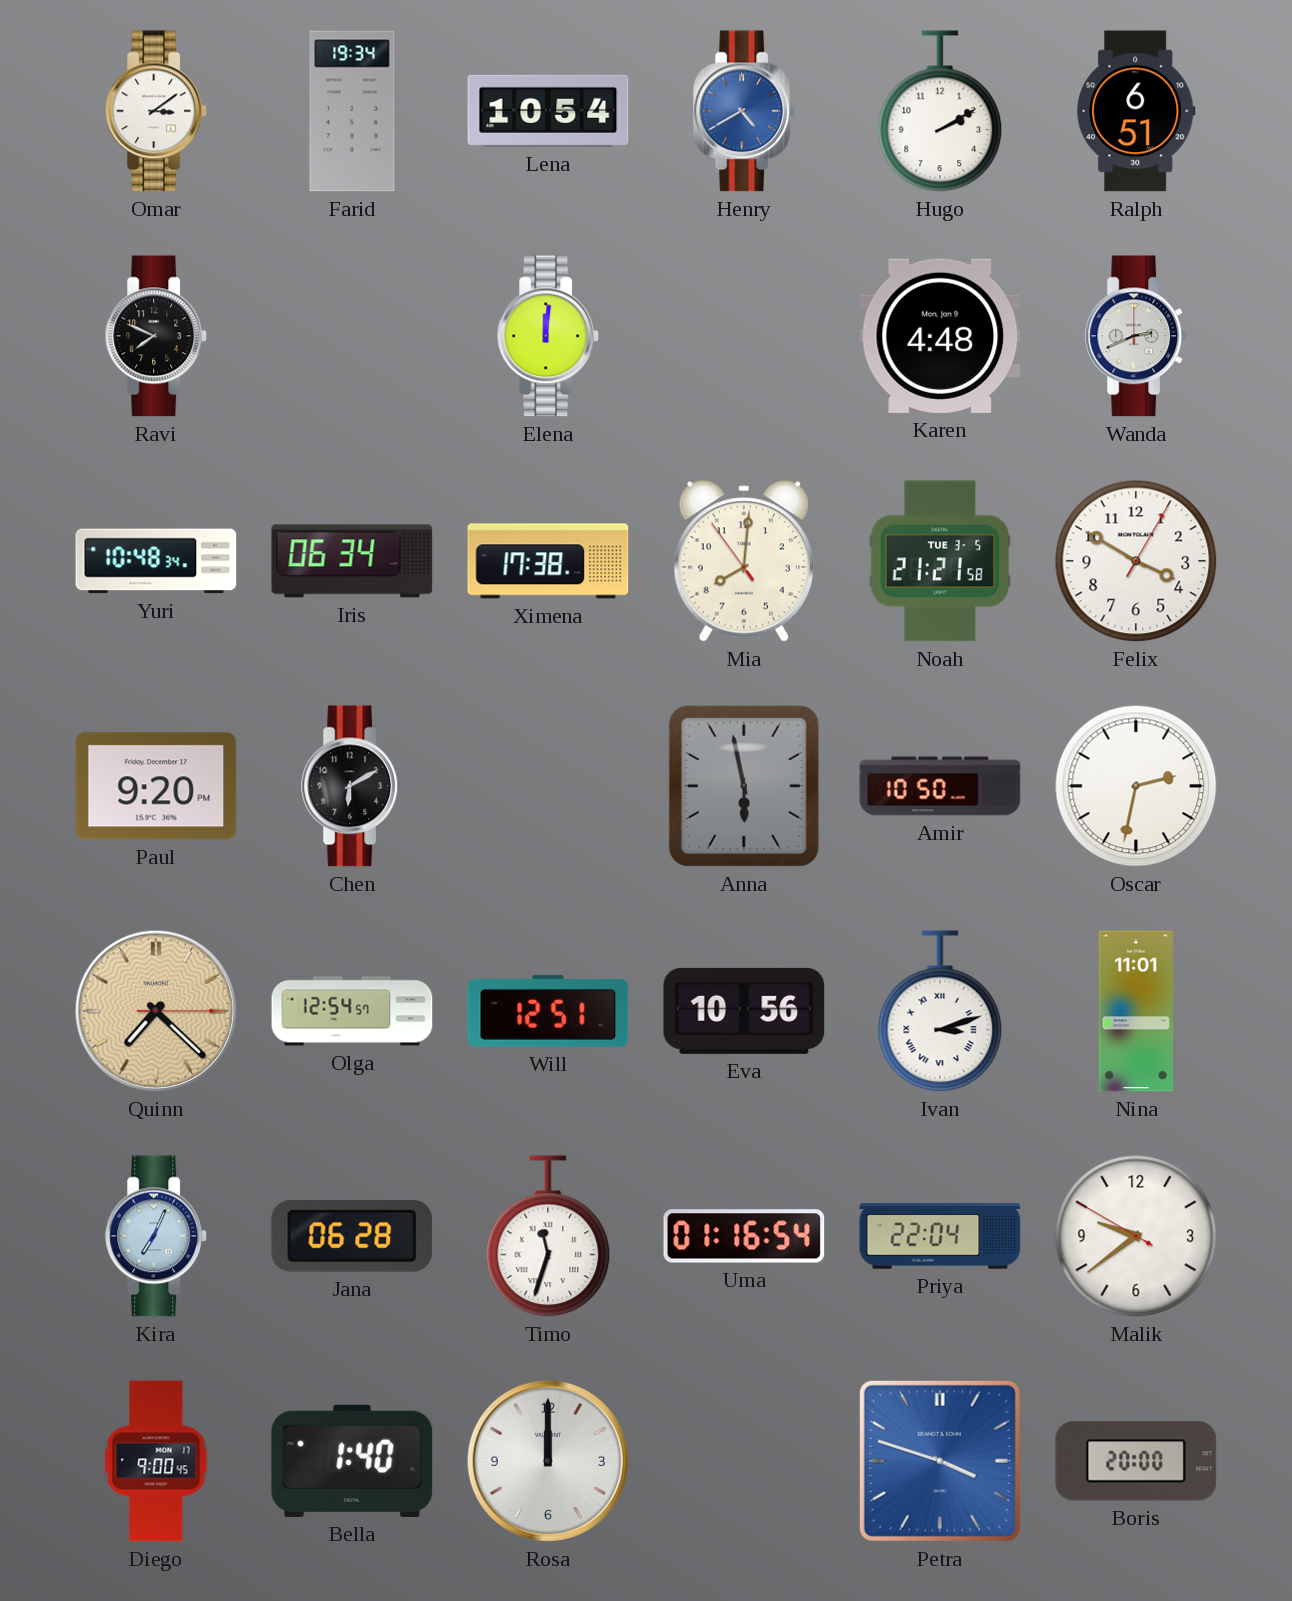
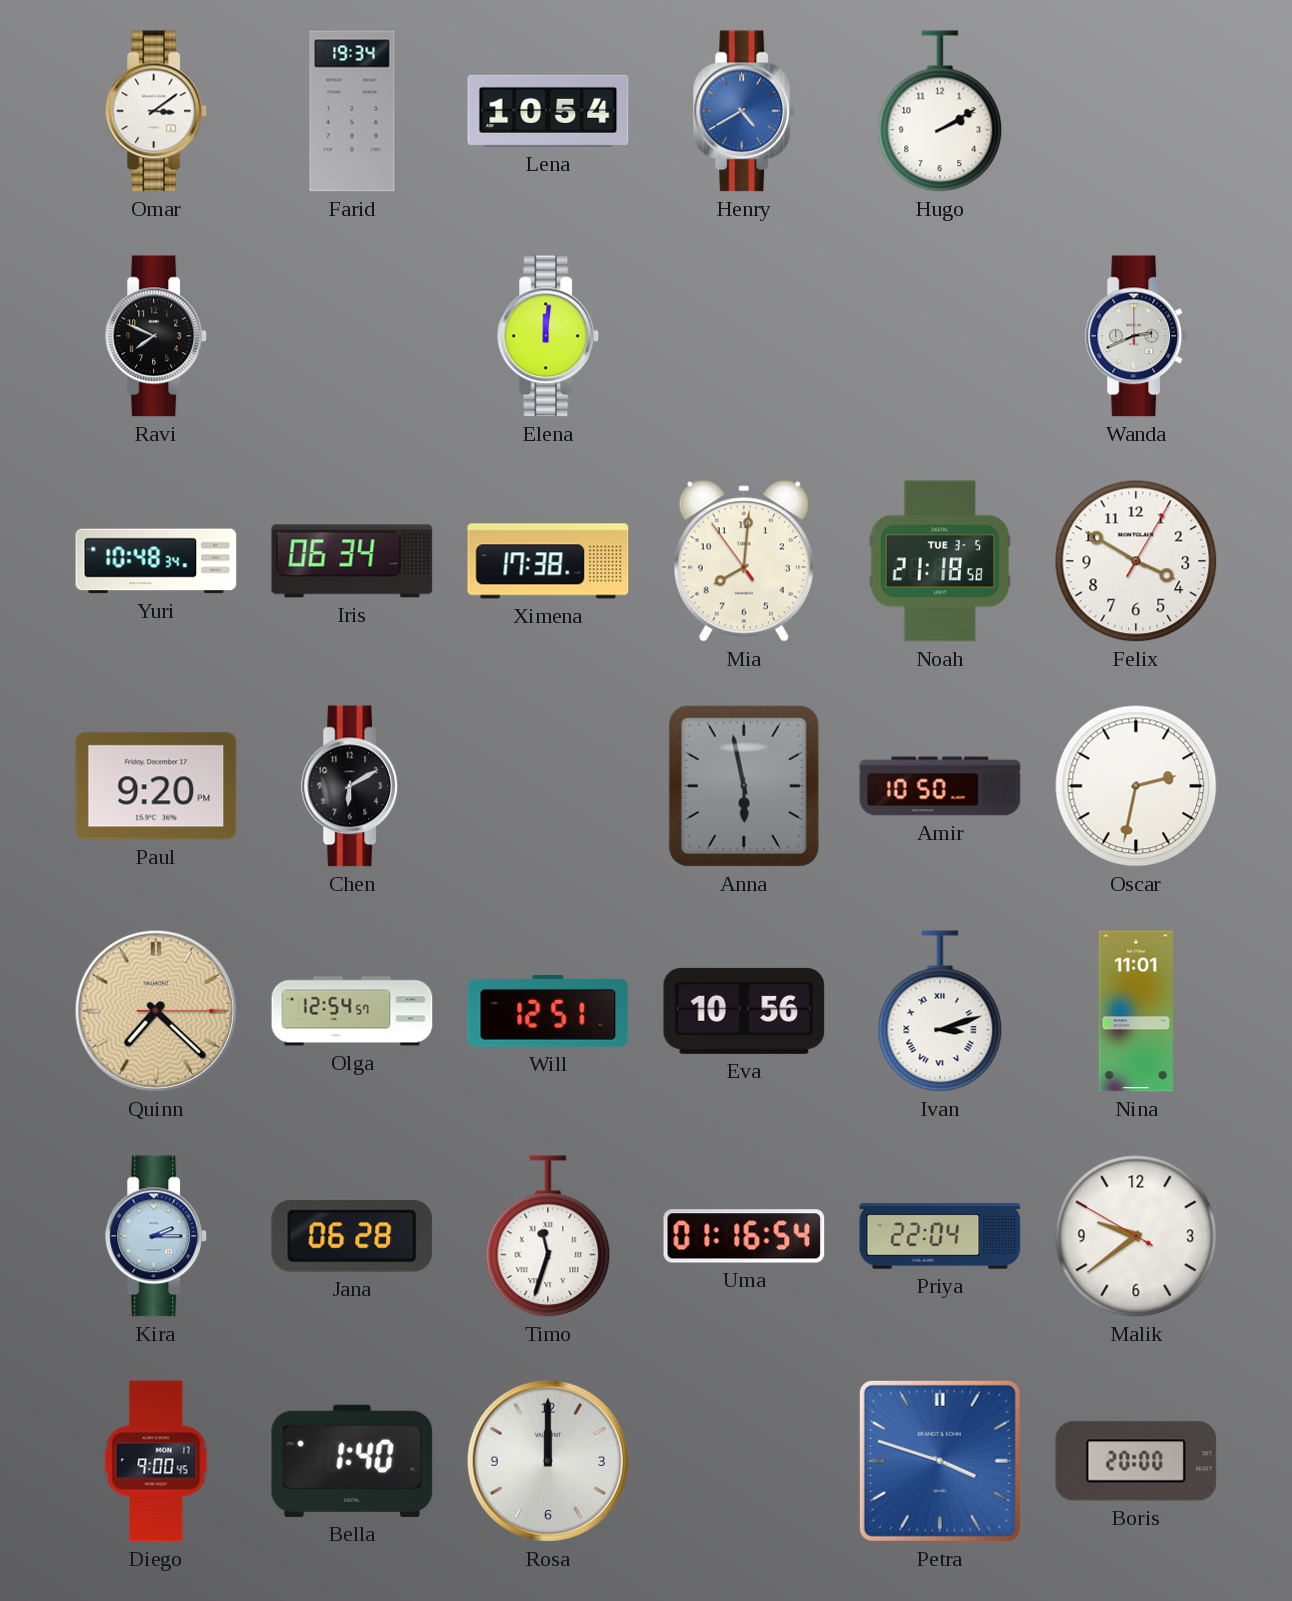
Ralph: 6:51 -> none (1136, 111)
Karen: 4:48 -> none (940, 336)
Noah: 21:21 -> 21:18 (940, 561)
Kira: 7:04 -> 2:15 (157, 1236)
